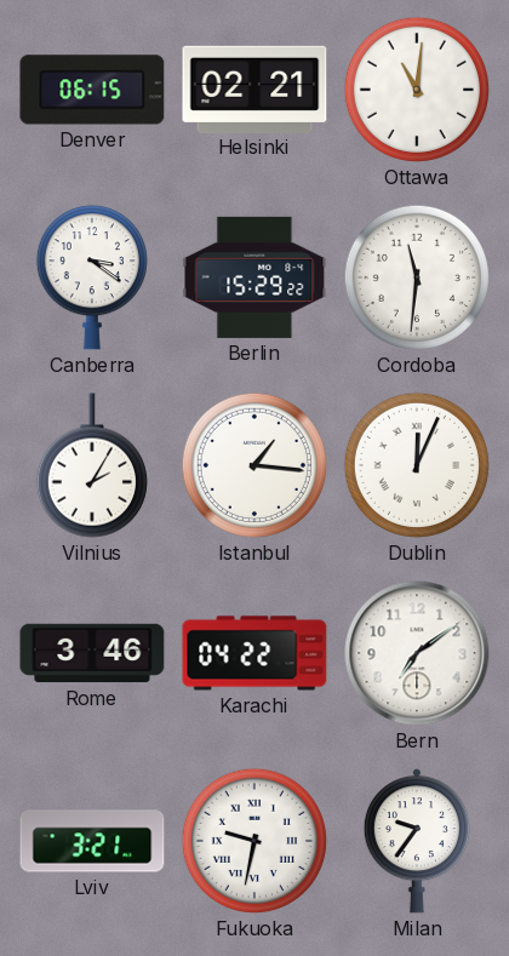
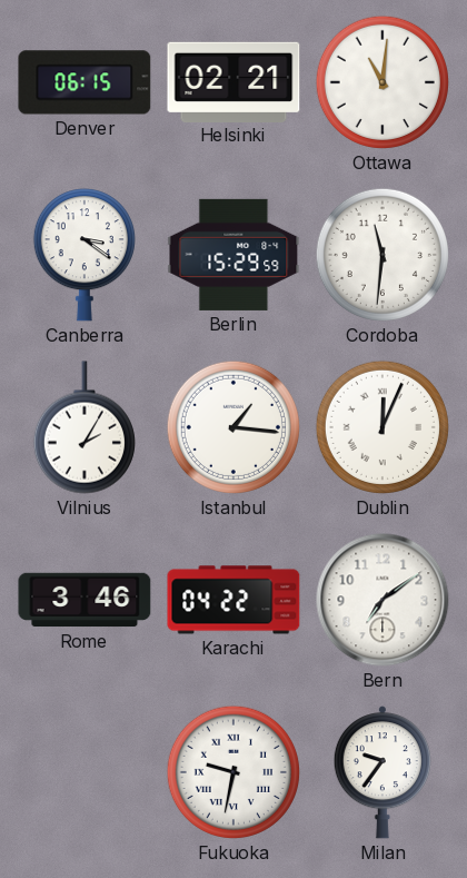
Berlin: 15:29:22 -> 15:29:59 (233, 255)
Lviv: 3:21 -> none (92, 841)
